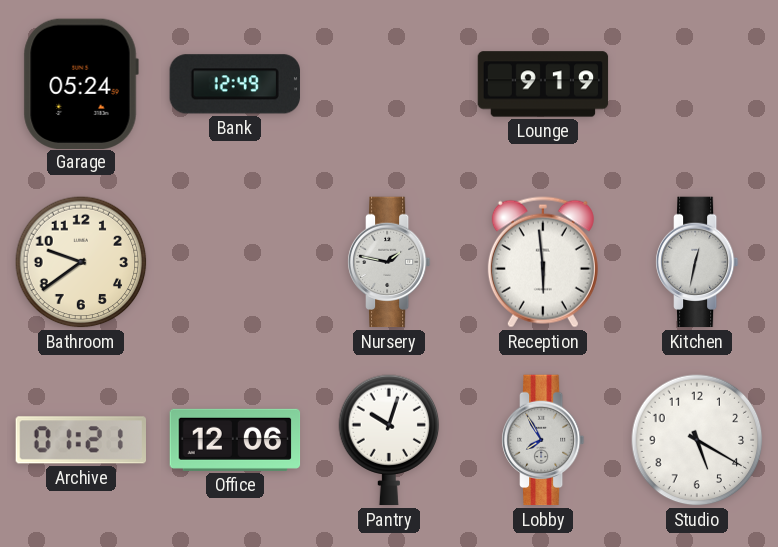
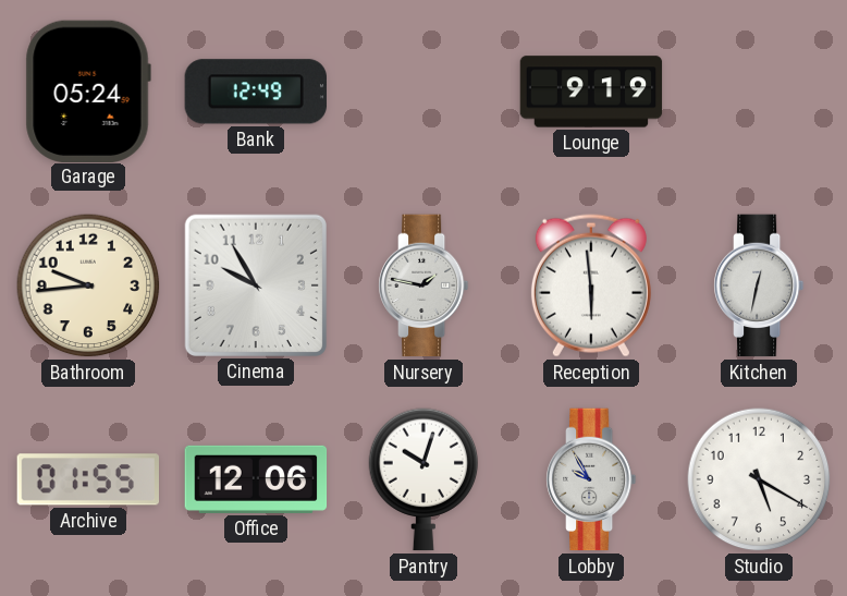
Bathroom: 9:39 -> 9:44 (88, 285)
Cinema: none -> 9:55 (255, 284)
Archive: 01:21 -> 01:55 (87, 479)
Lobby: 7:55 -> 9:55 (591, 479)
